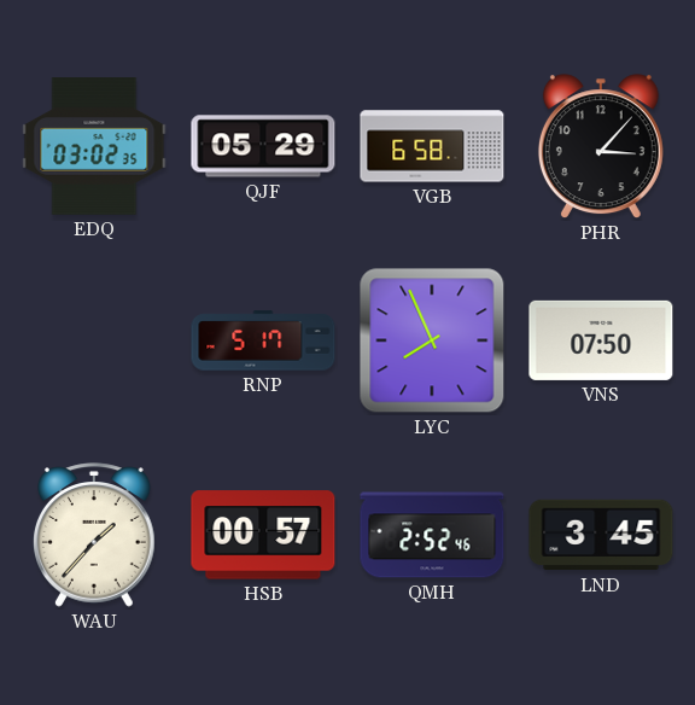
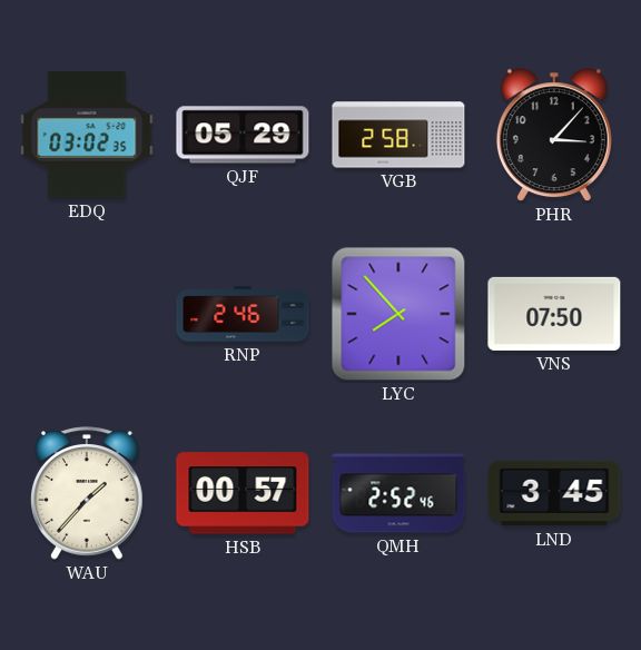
VGB: 6:58 -> 2:58 (398, 135)
RNP: 5:17 -> 2:46 (243, 314)
LYC: 7:56 -> 7:53 (398, 314)
